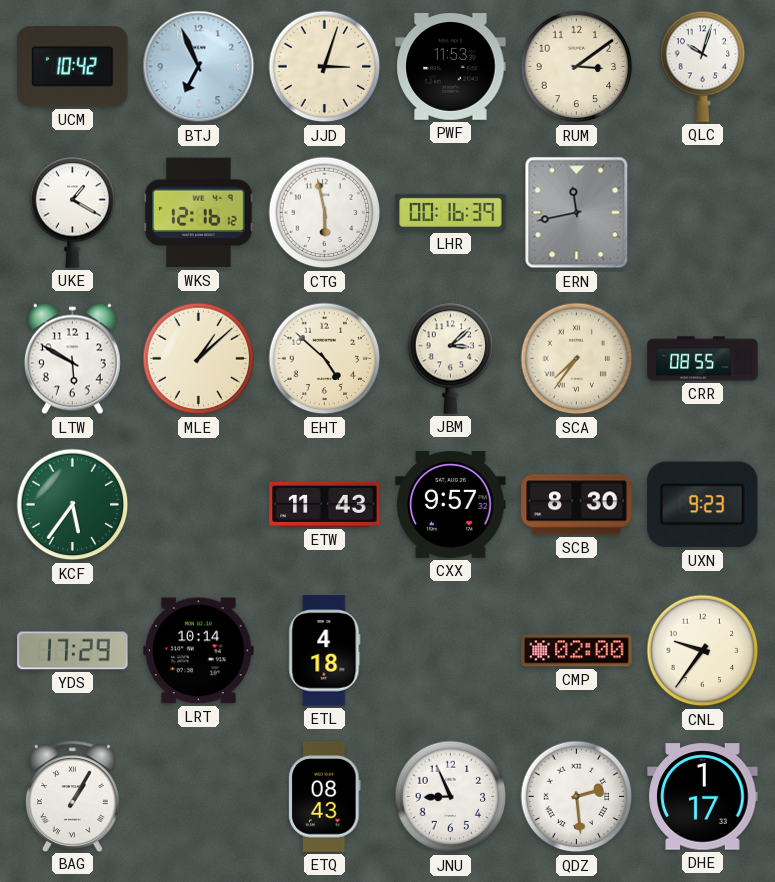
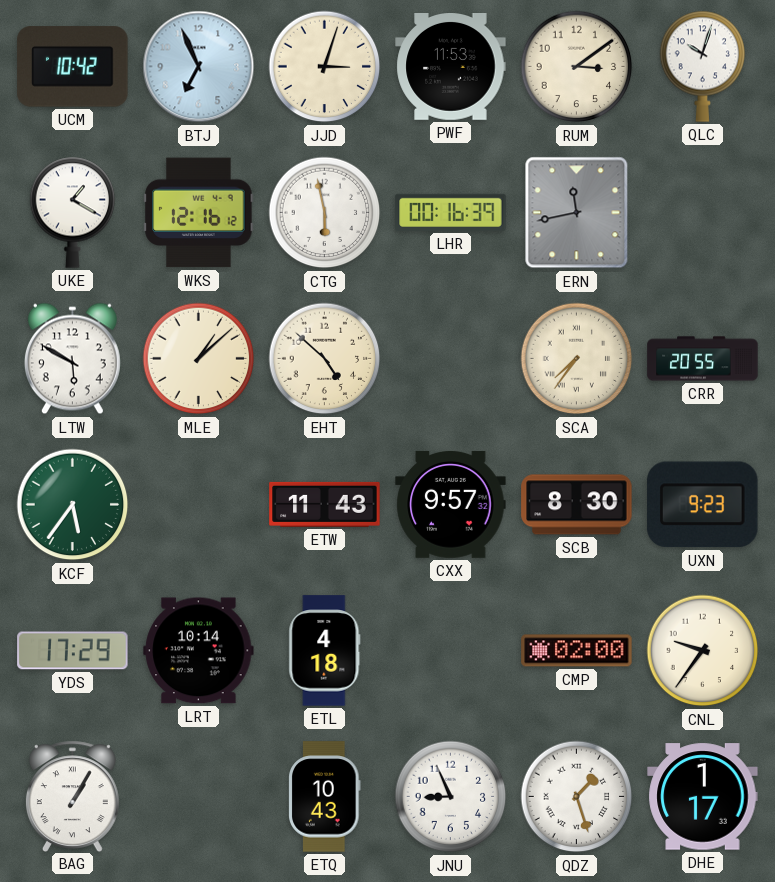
JBM: 3:08 -> none (451, 358)
CRR: 08:55 -> 20:55 (703, 359)
ETQ: 08:43 -> 10:43 (325, 797)
QDZ: 2:29 -> 1:27 (577, 797)
